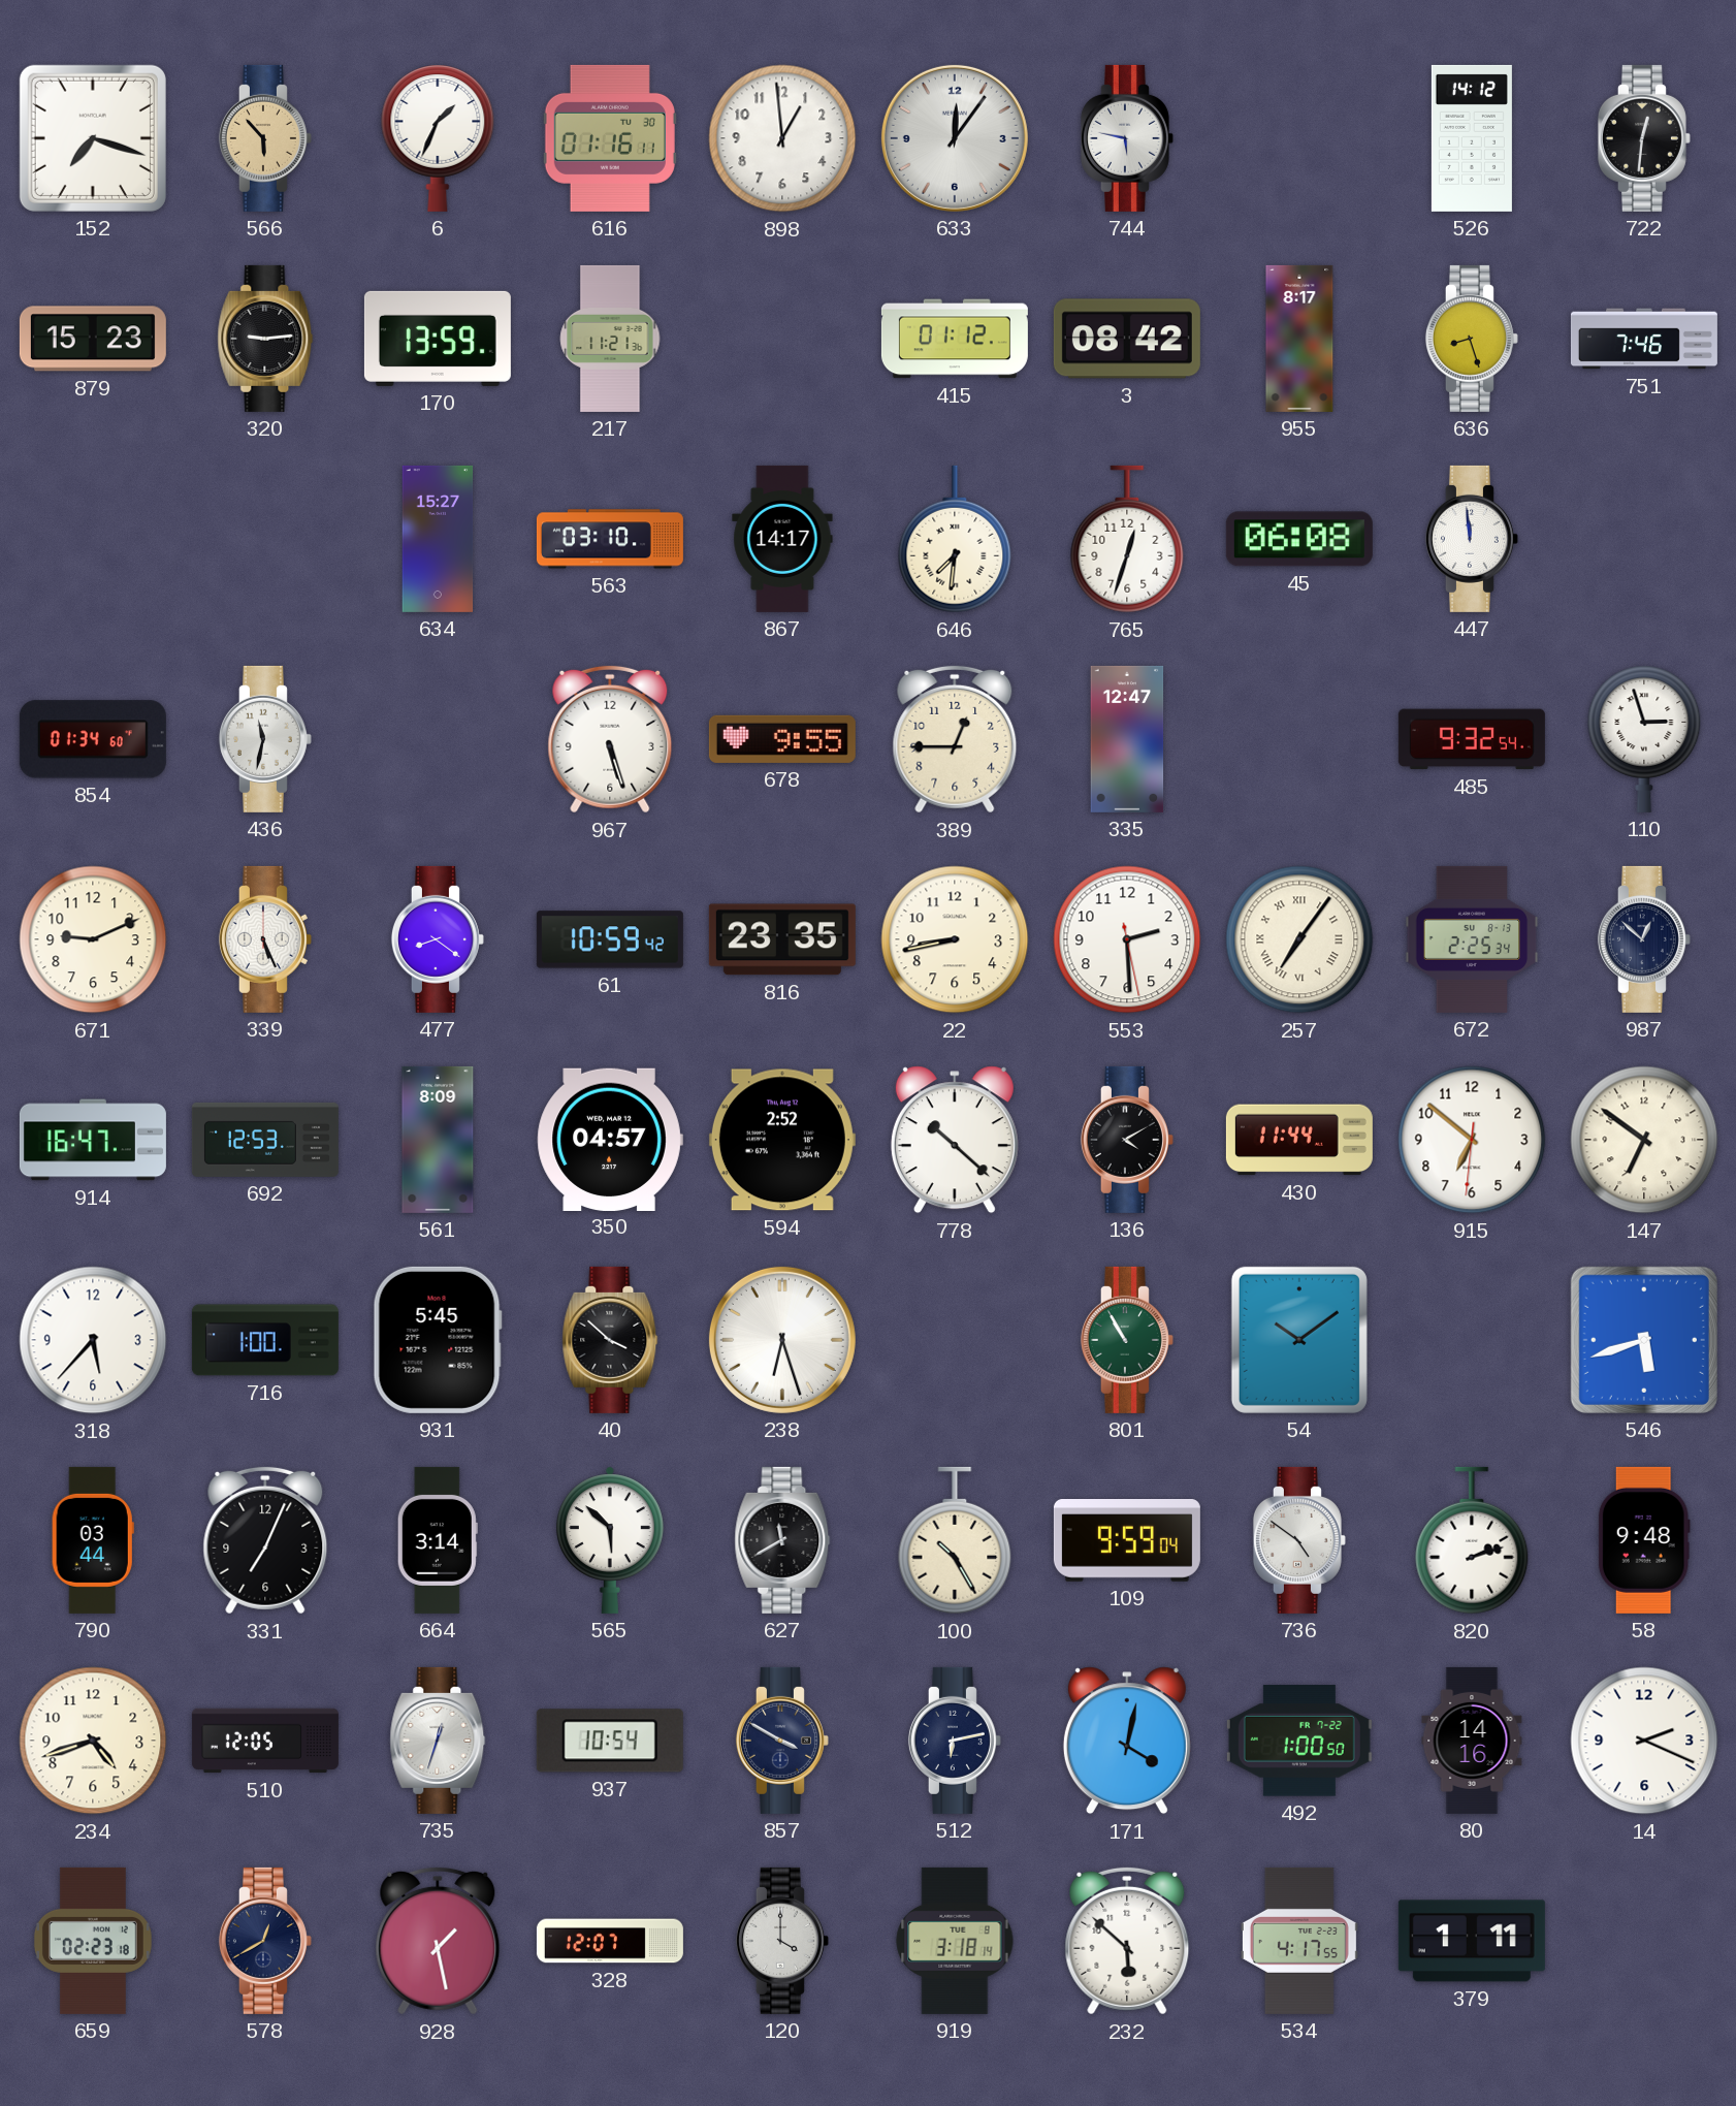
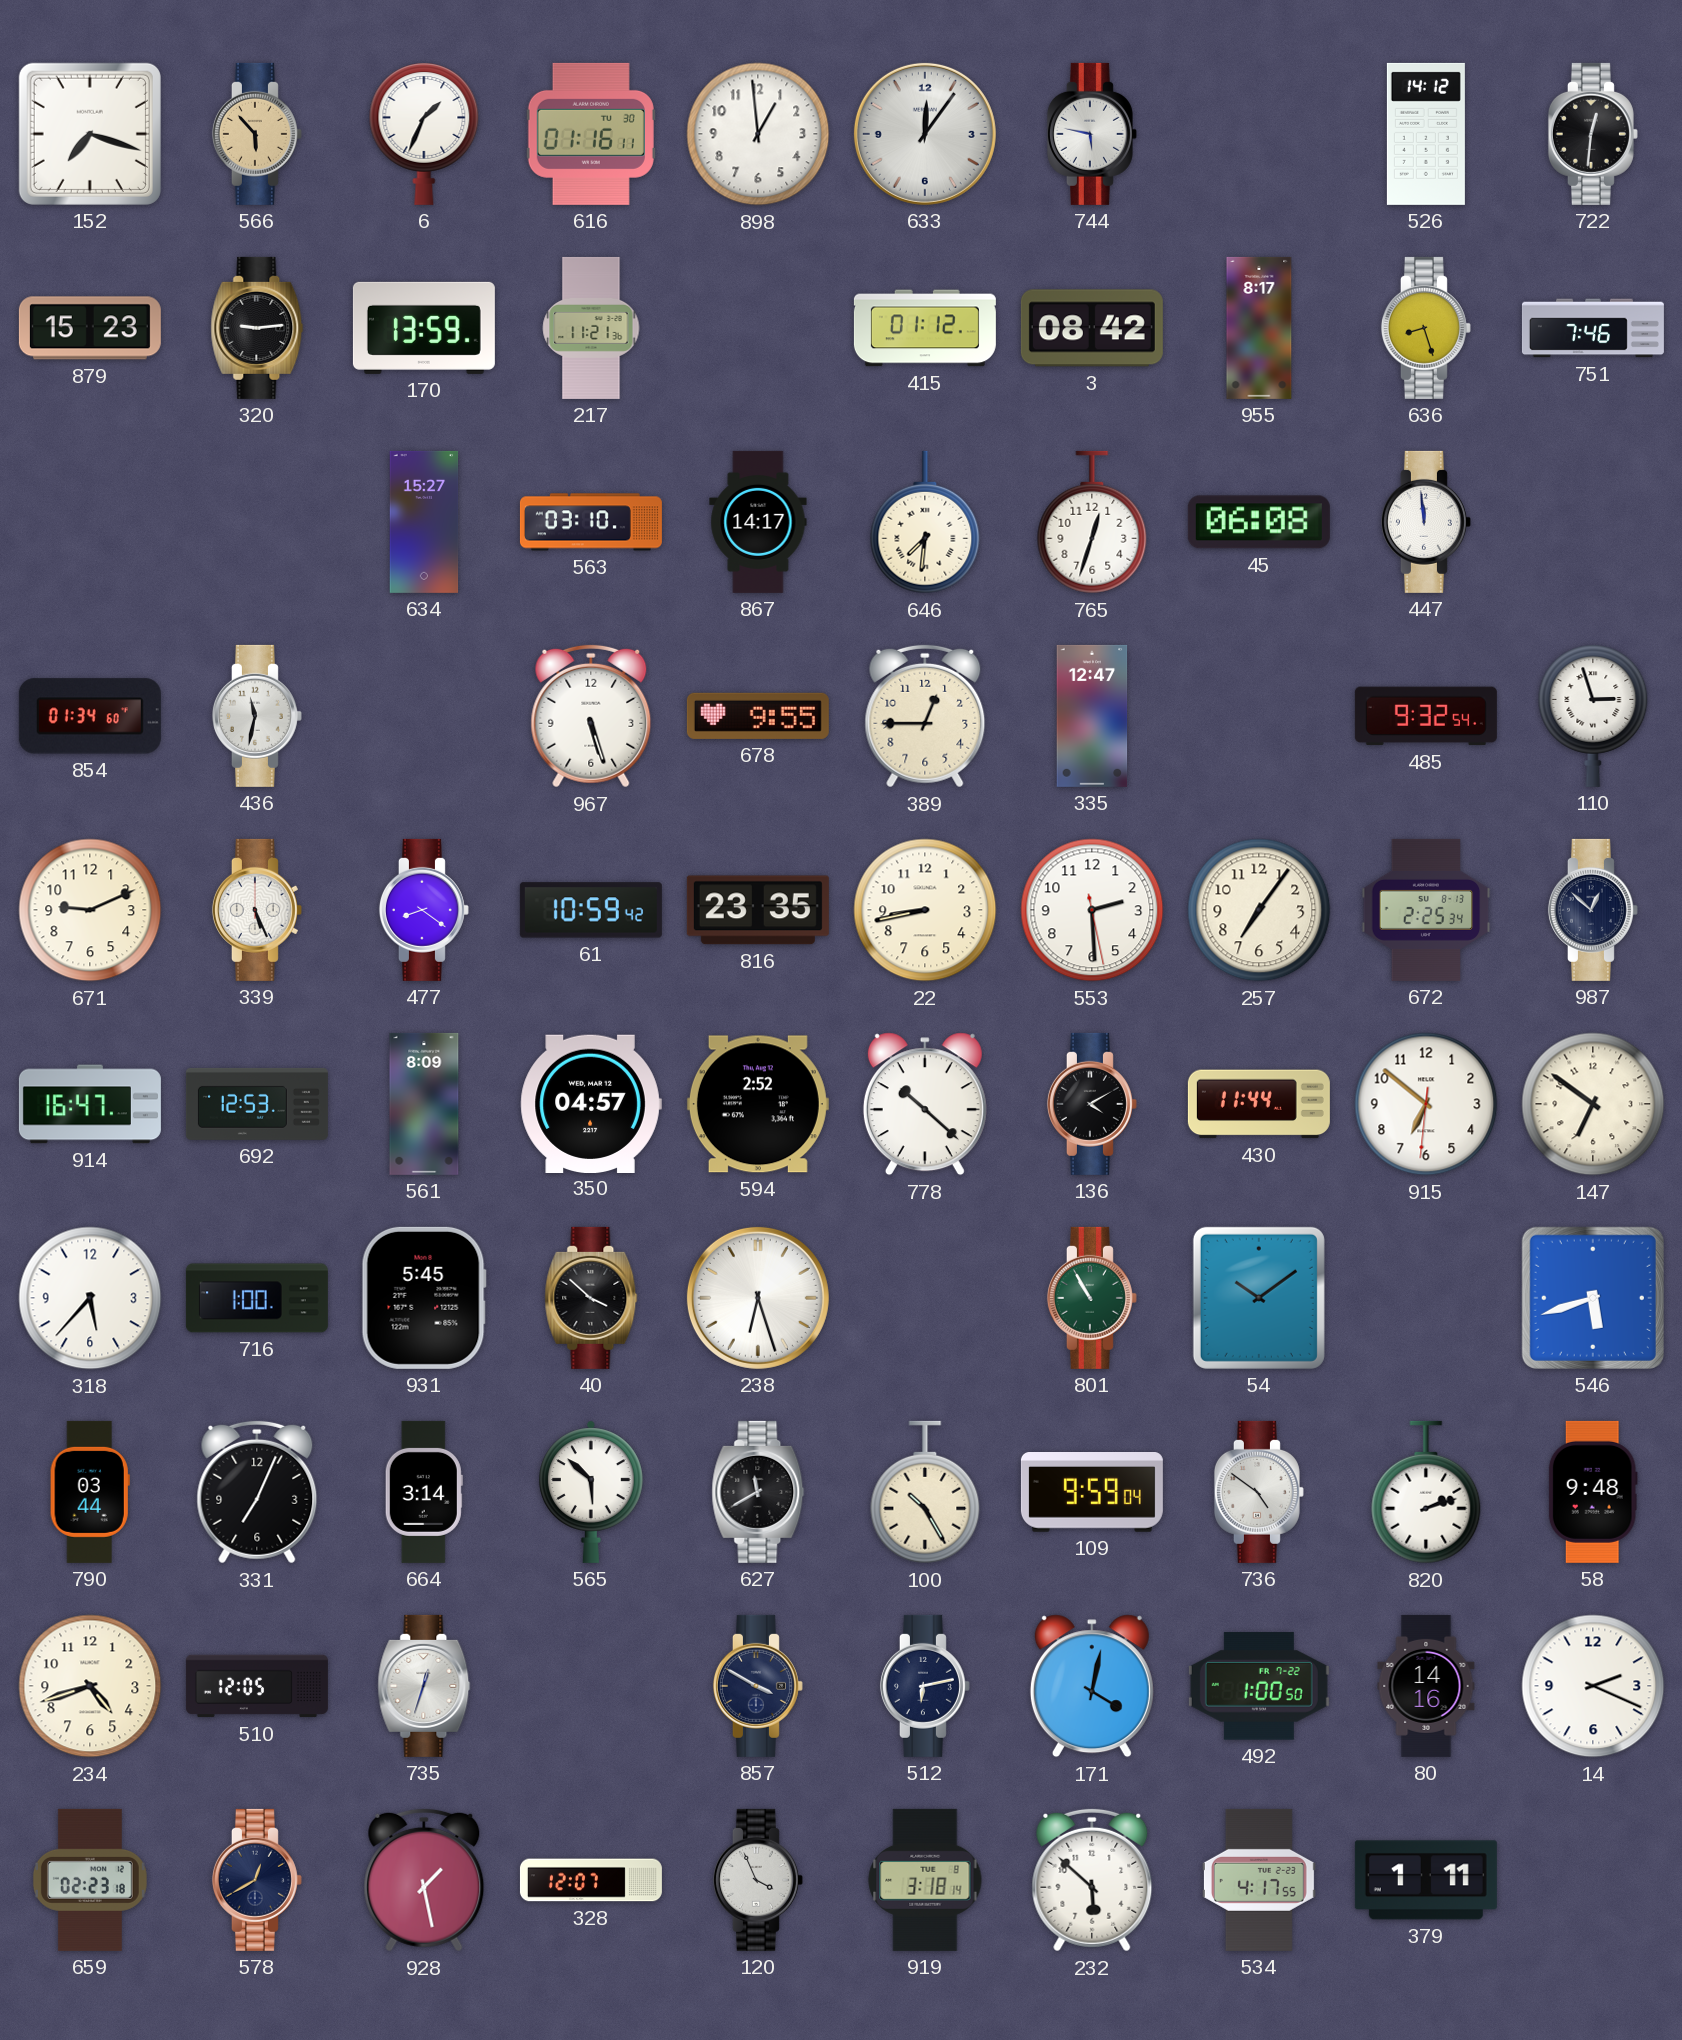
257 numerals: Roman -> Arabic (1259, 910)
937: 10:54 -> none (610, 1741)
120: 4:00 -> 3:56 (758, 1880)
